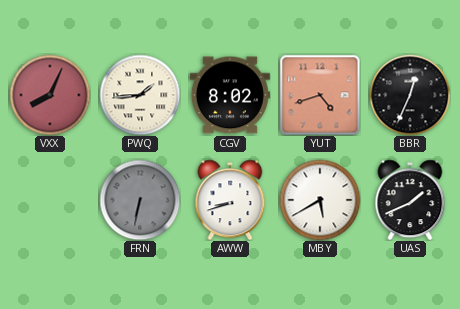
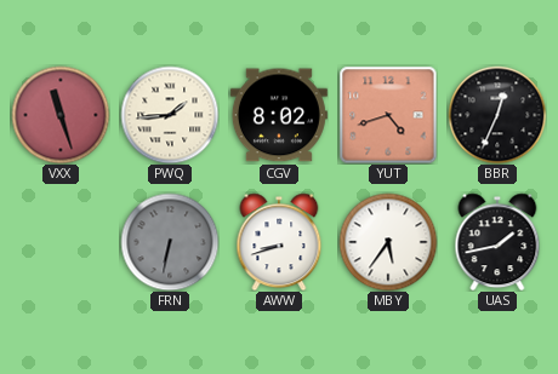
VXX: 8:04 -> 11:27 (61, 115)
MBY: 5:40 -> 5:36 (388, 242)
UAS: 1:41 -> 1:43 (497, 242)
